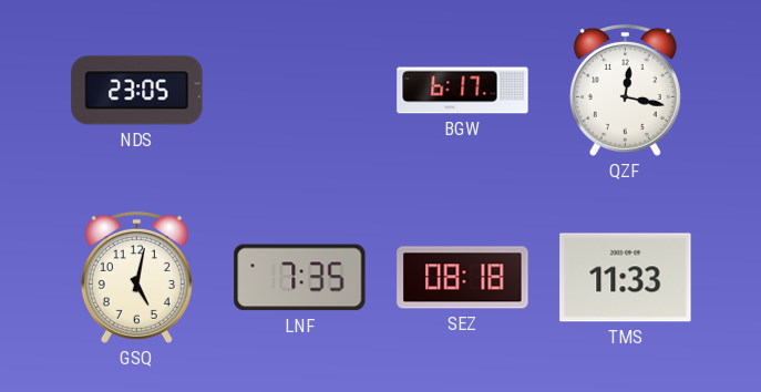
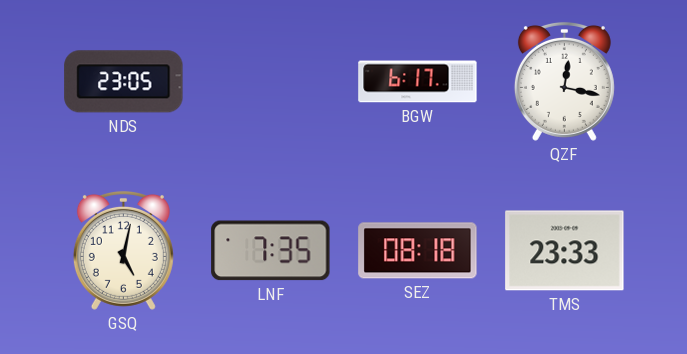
TMS: 11:33 -> 23:33 (565, 251)
